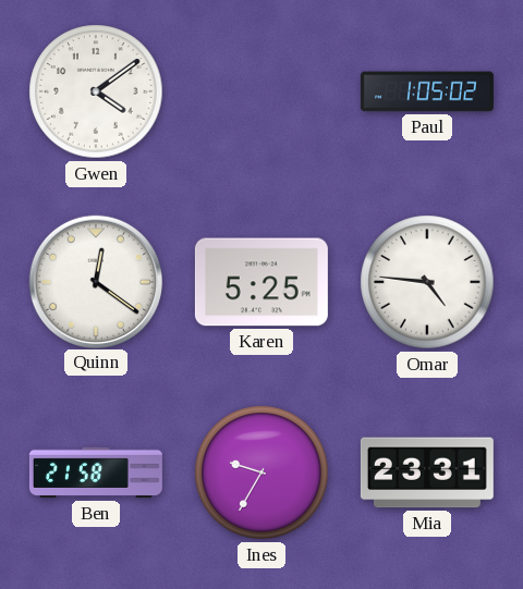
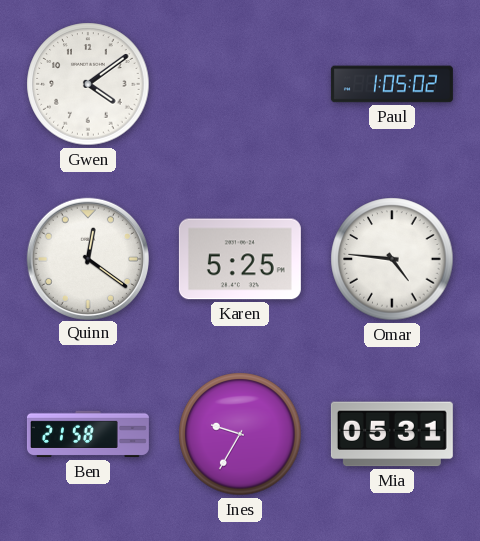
Mia: 23:31 -> 05:31 (392, 434)
